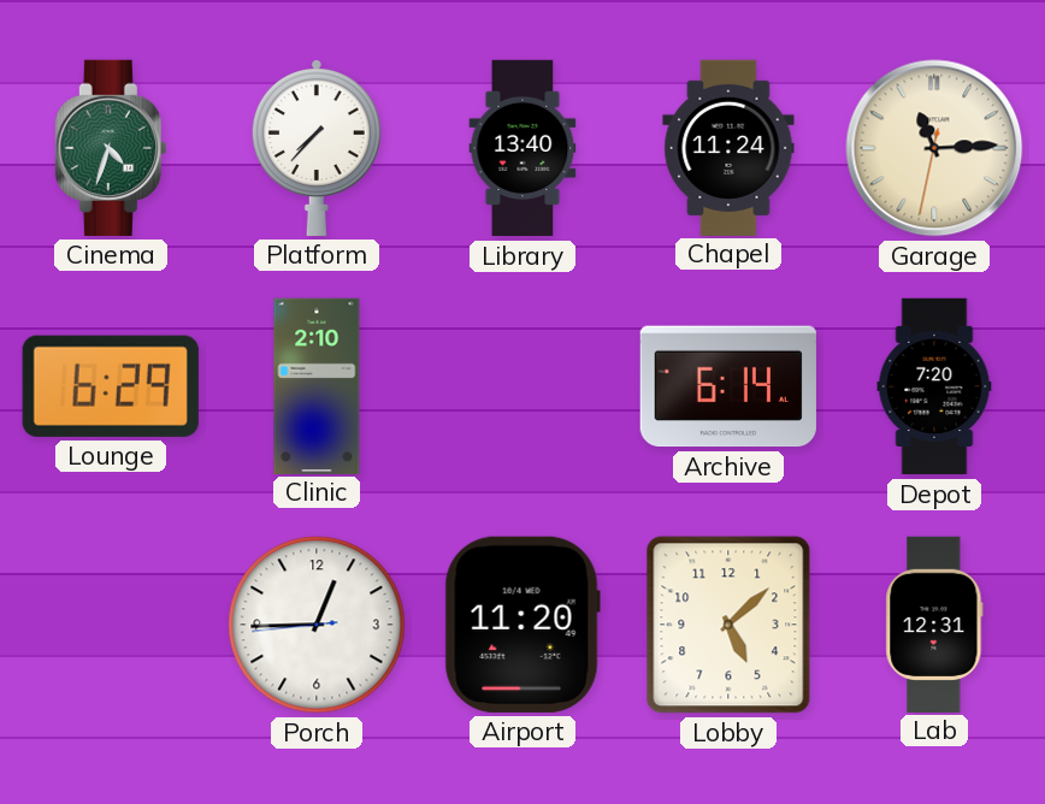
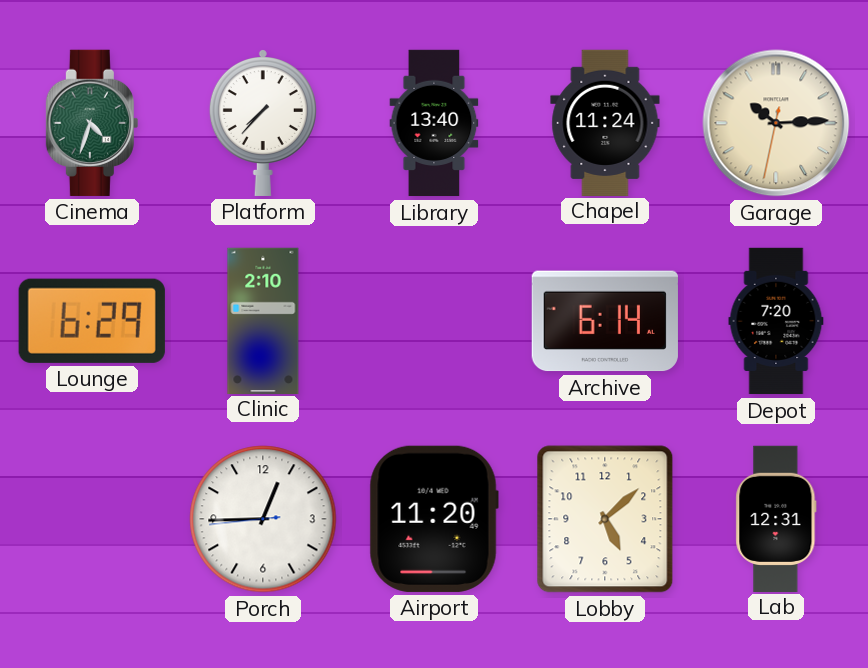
Garage: 11:14 -> 10:14 (776, 123)
